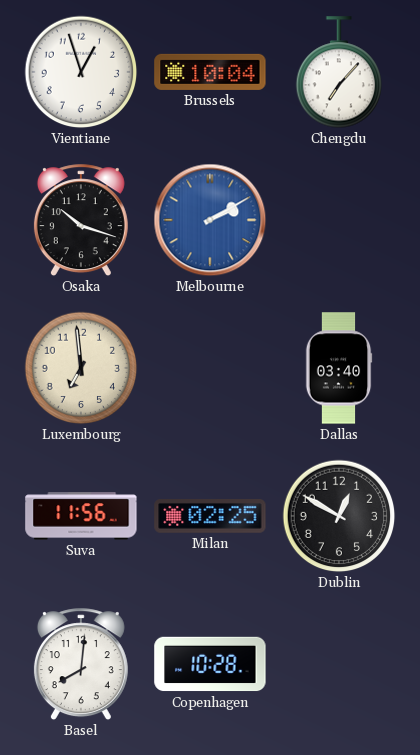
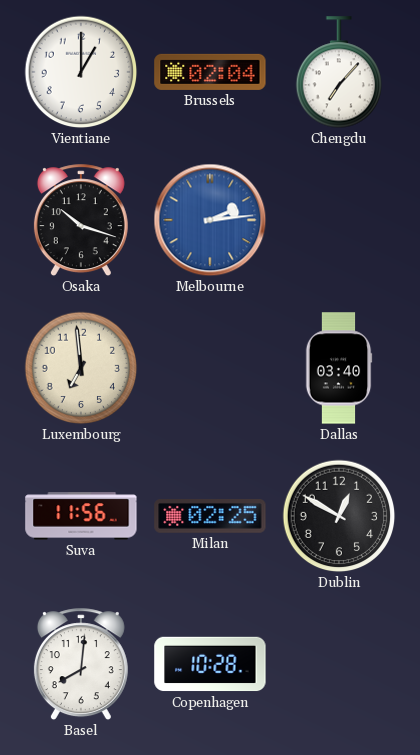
Vientiane: 12:57 -> 1:00 (81, 72)
Brussels: 10:04 -> 02:04 (210, 72)
Melbourne: 2:10 -> 2:14 (210, 220)
